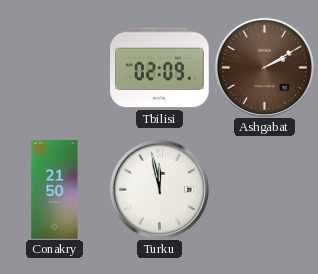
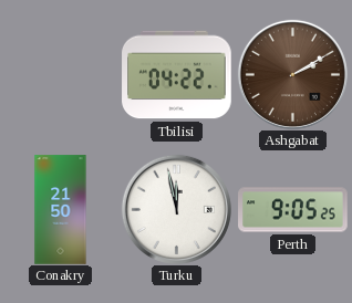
Tbilisi: 02:09 -> 04:22 (177, 75)
Perth: none -> 9:05 (293, 210)
